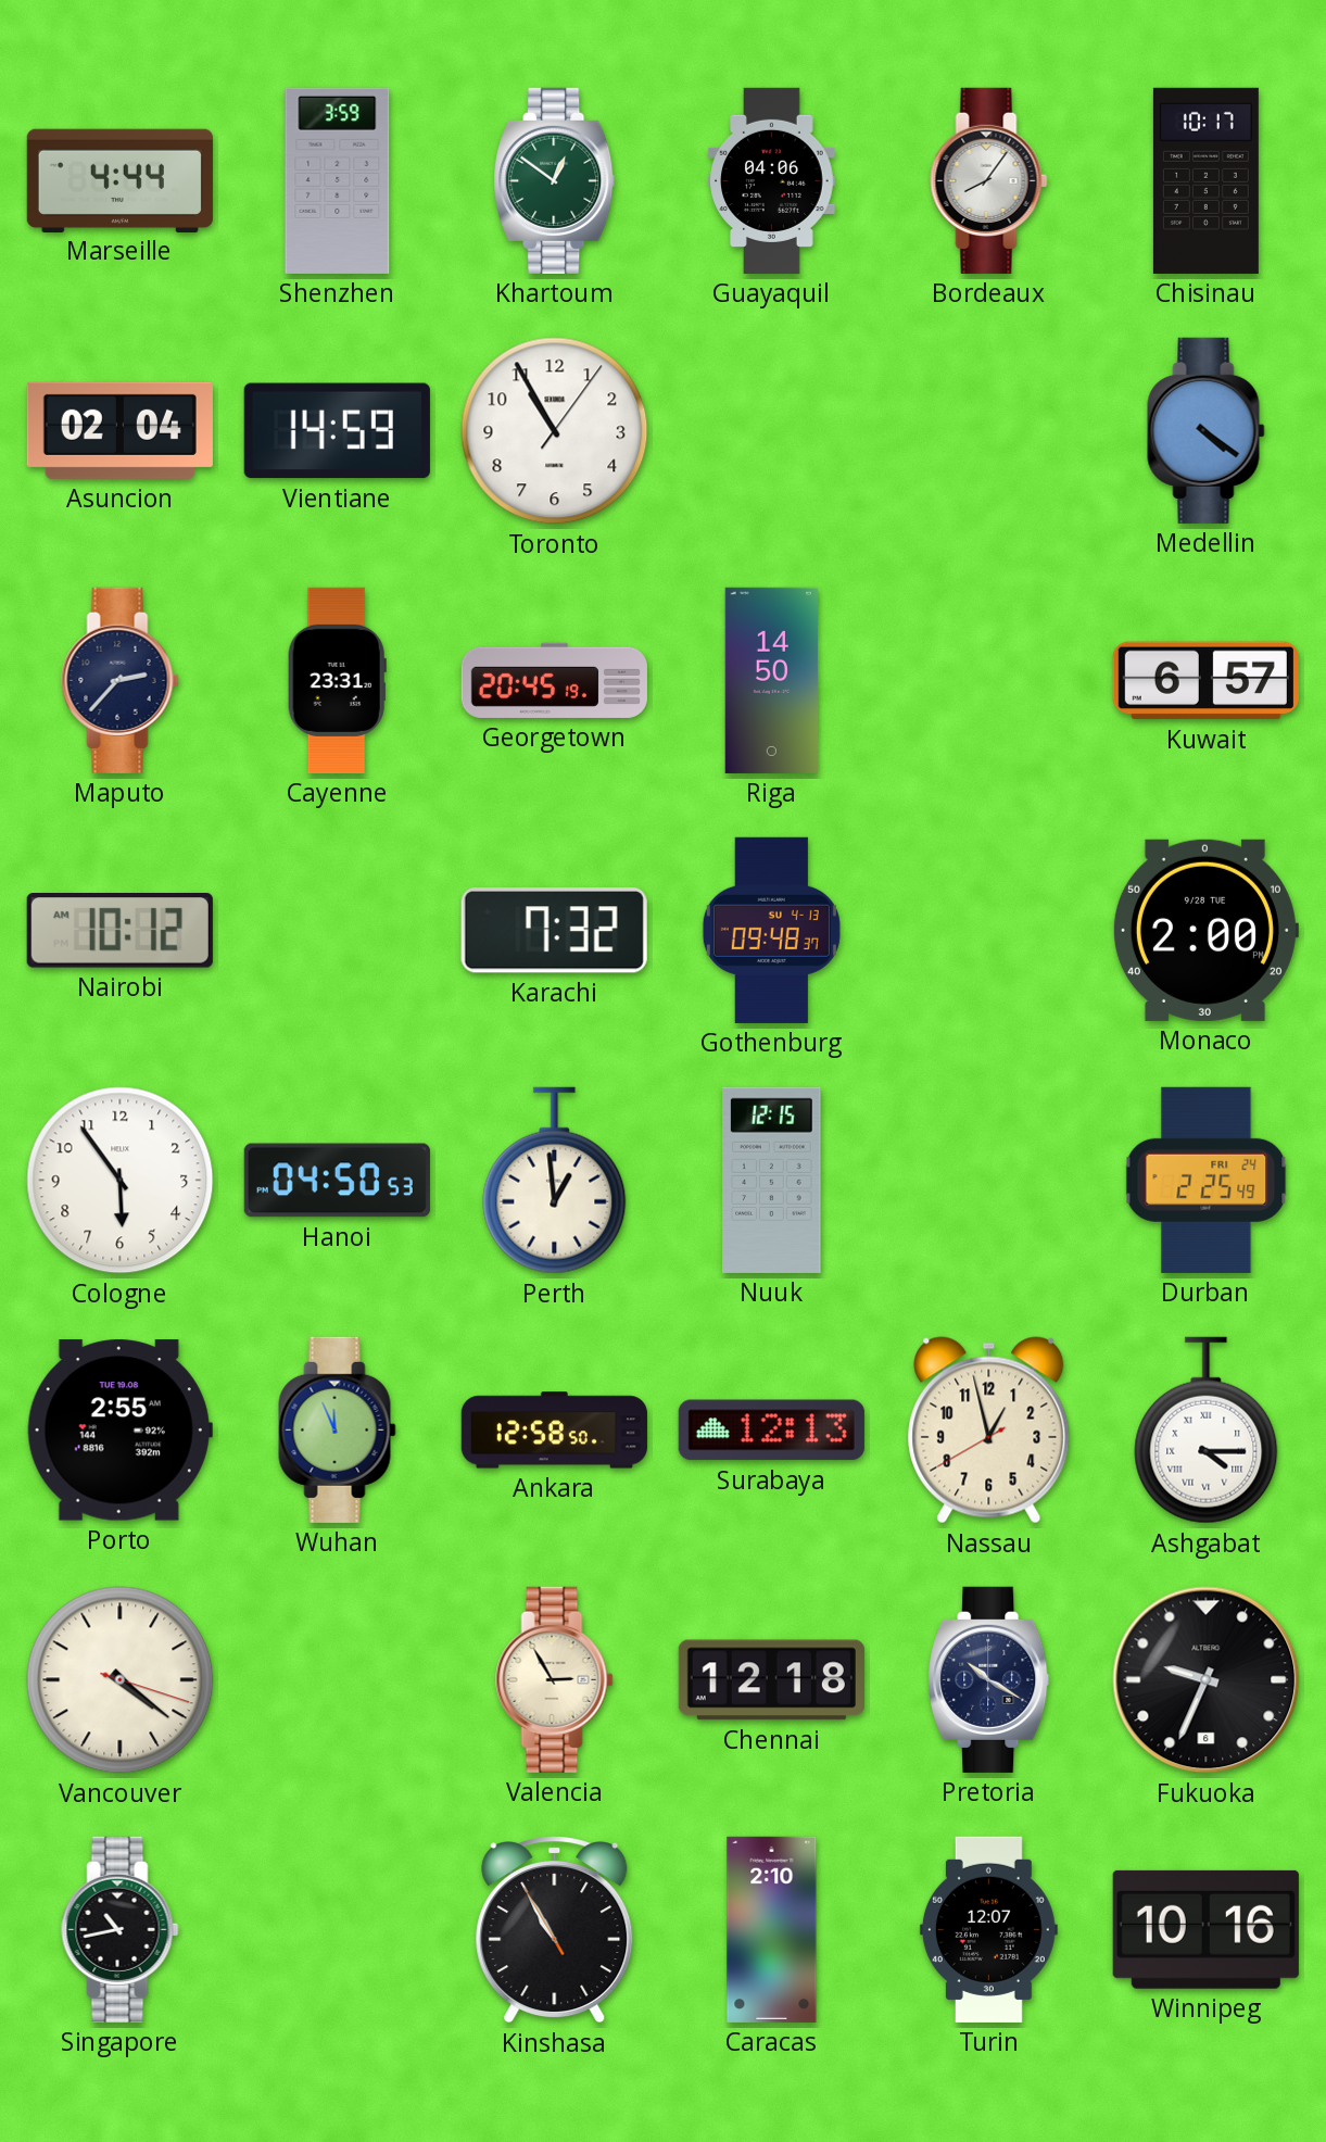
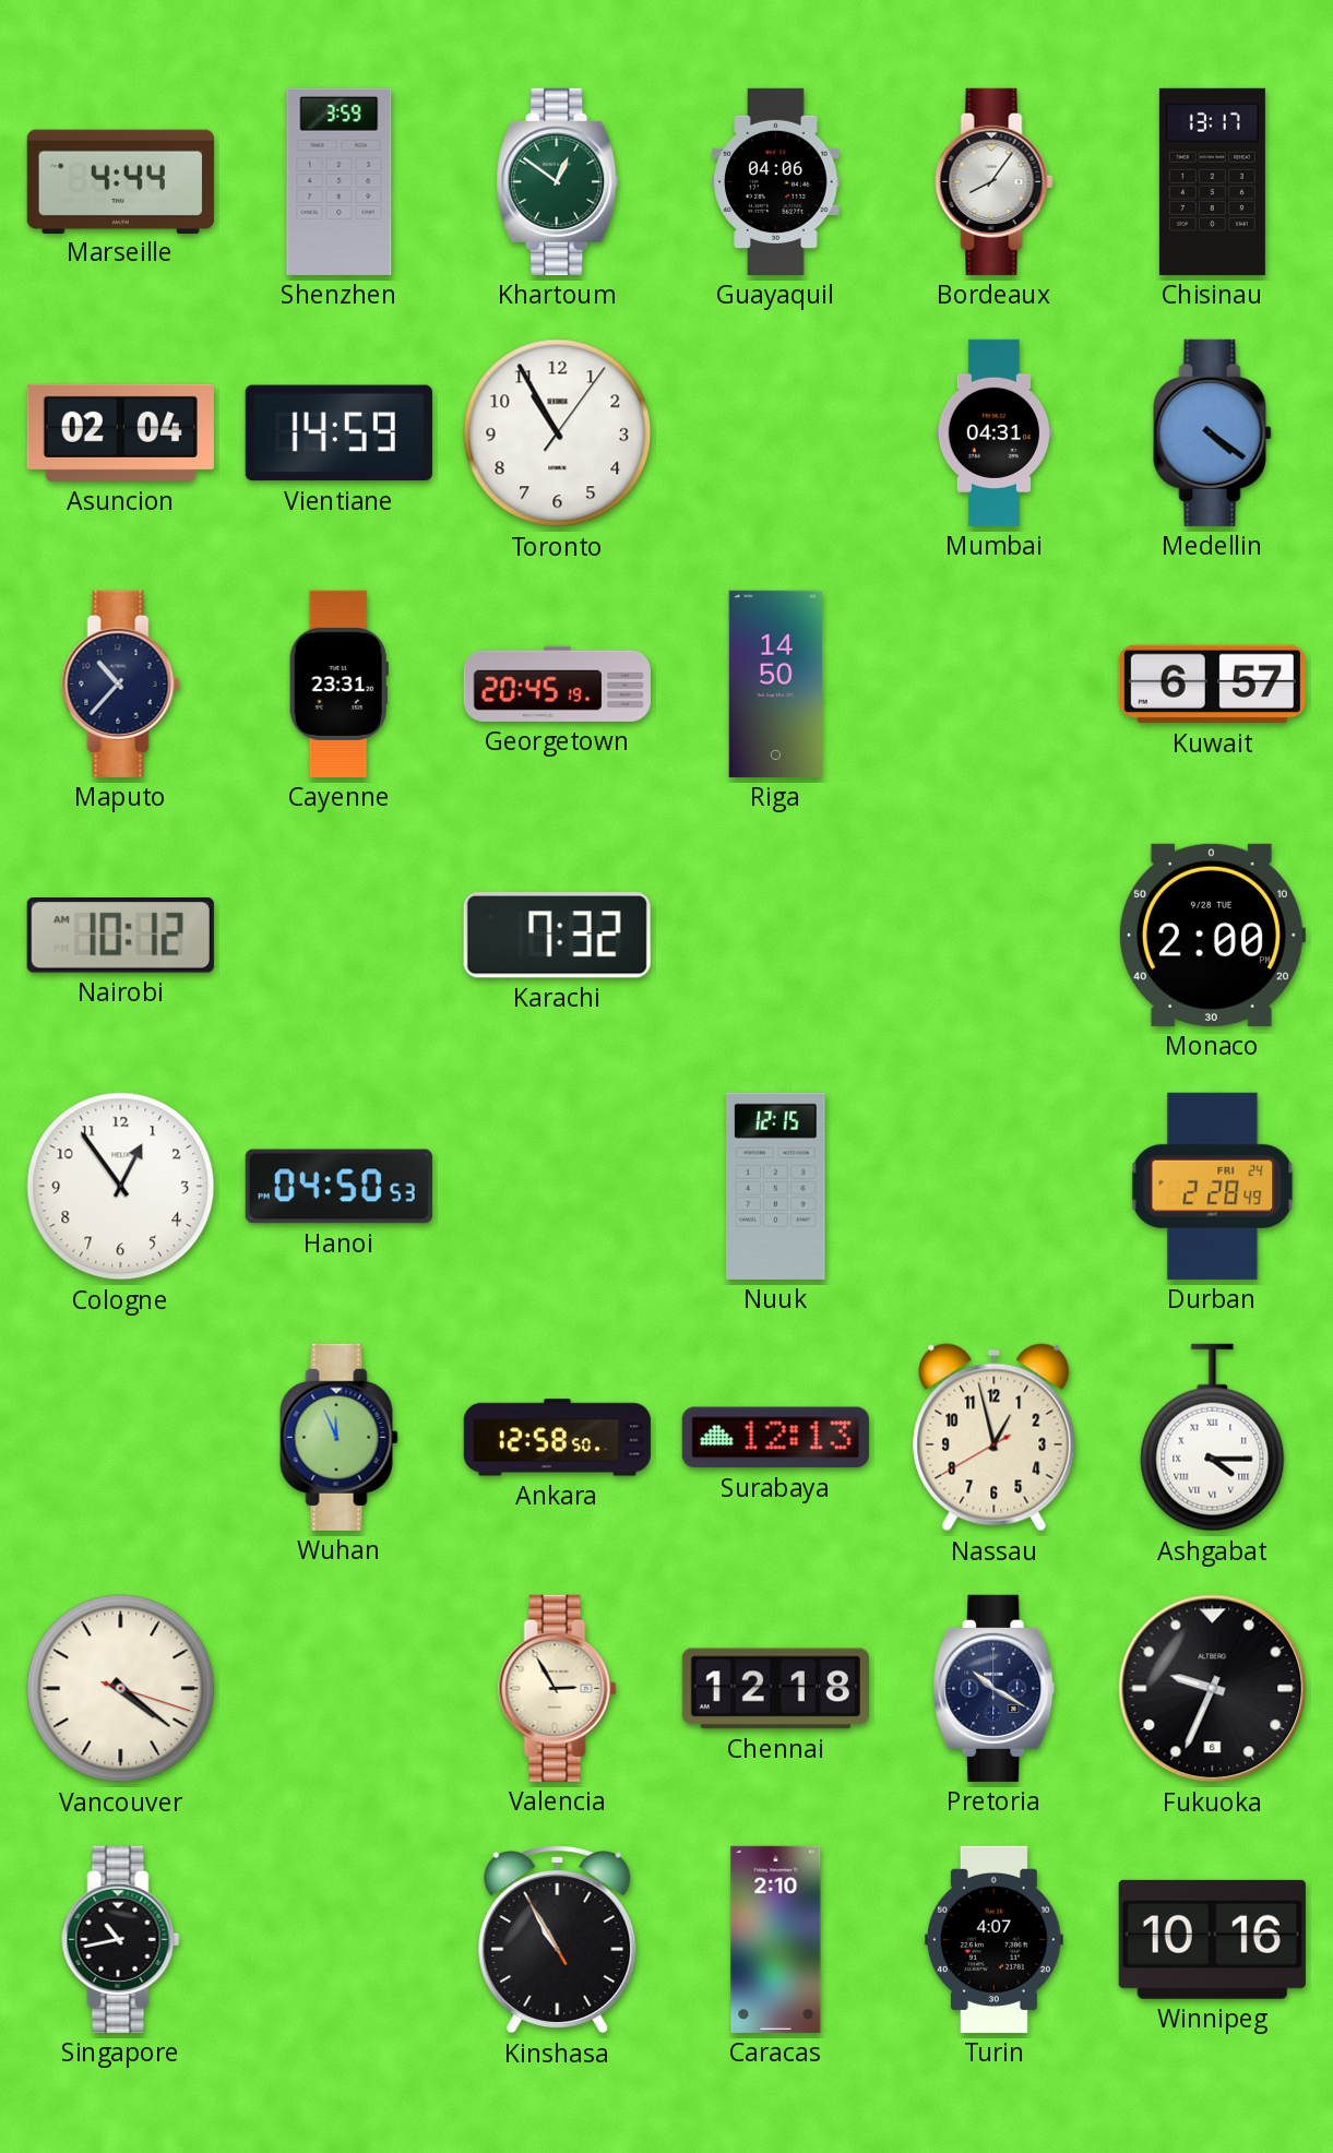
Chisinau: 10:17 -> 13:17 (1212, 181)
Mumbai: none -> 04:31 (993, 432)
Maputo: 2:37 -> 10:37 (121, 683)
Gothenburg: 09:48 -> none (771, 930)
Cologne: 5:54 -> 12:54 (121, 1187)
Perth: 12:59 -> none (555, 1181)
Durban: 2:25 -> 2:28 (1213, 1186)
Porto: 2:55 -> none (119, 1431)
Turin: 12:07 -> 4:07 (993, 1939)
